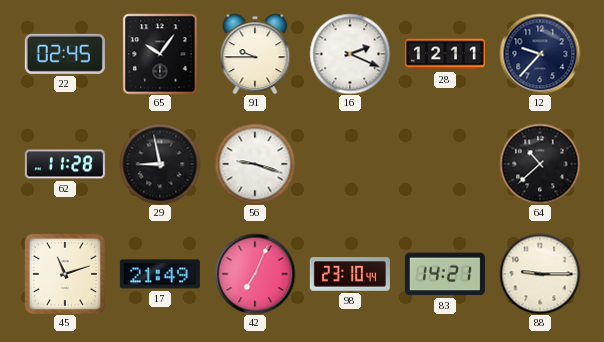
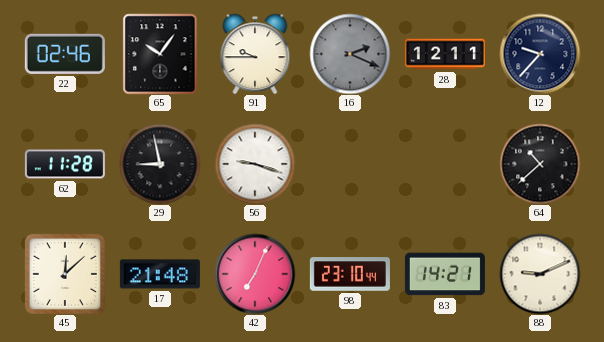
22: 02:45 -> 02:46 (65, 54)
16 dial: white -> grey (350, 54)
45: 11:12 -> 12:08 (65, 274)
17: 21:49 -> 21:48 (160, 274)
88: 9:15 -> 9:11 (540, 274)
